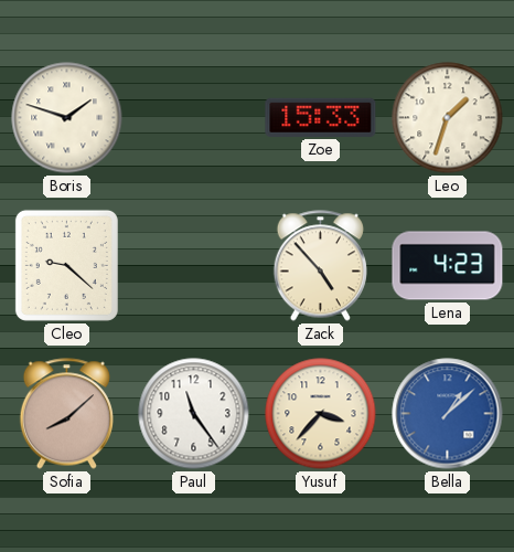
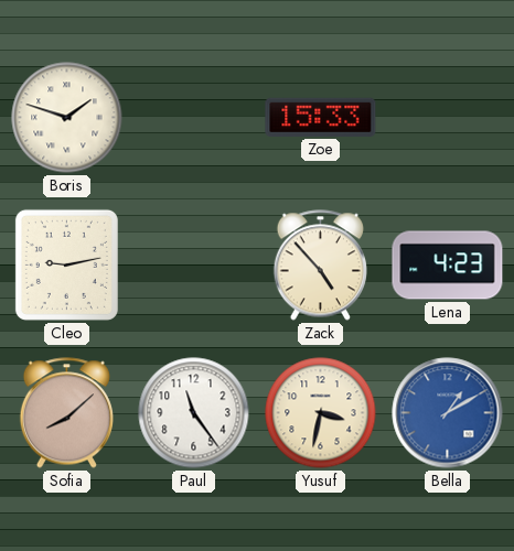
Leo: 1:33 -> none (448, 118)
Cleo: 9:22 -> 9:13 (66, 264)
Yusuf: 3:37 -> 3:32 (321, 413)
Bella: 1:08 -> 1:10 (448, 413)
